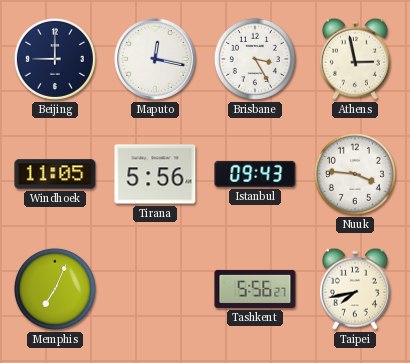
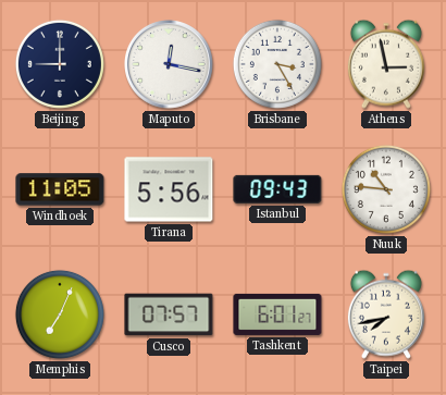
Nuuk: 3:46 -> 10:46 (386, 189)
Cusco: none -> 07:57 (169, 314)
Tashkent: 5:56 -> 6:01 (277, 314)
